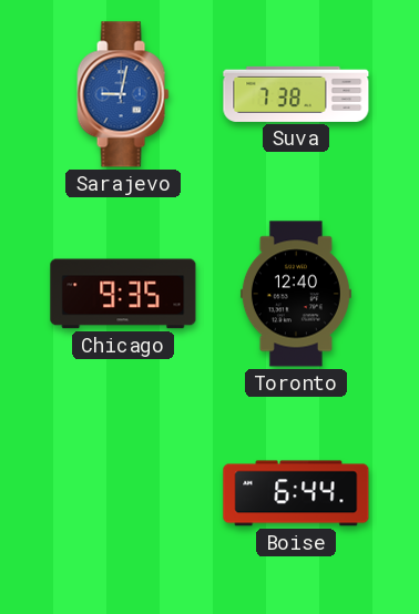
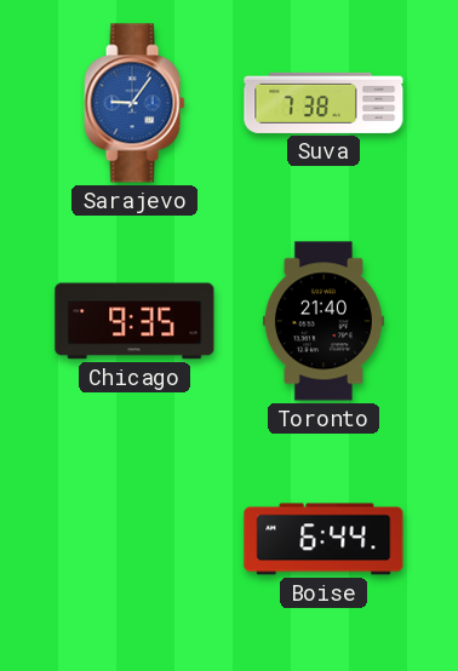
Sarajevo: 9:02 -> 9:06 (134, 103)
Toronto: 12:40 -> 21:40 (324, 321)
